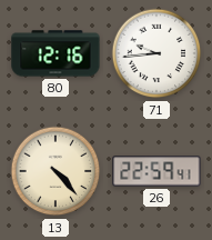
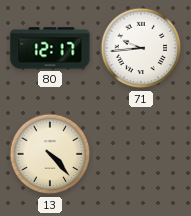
80: 12:16 -> 12:17 (50, 48)
26: 22:59 -> none (157, 171)
